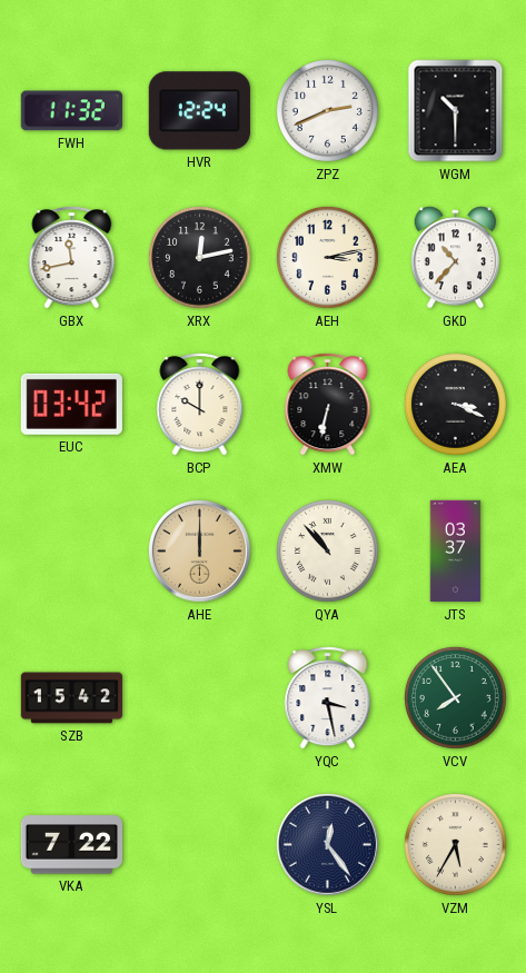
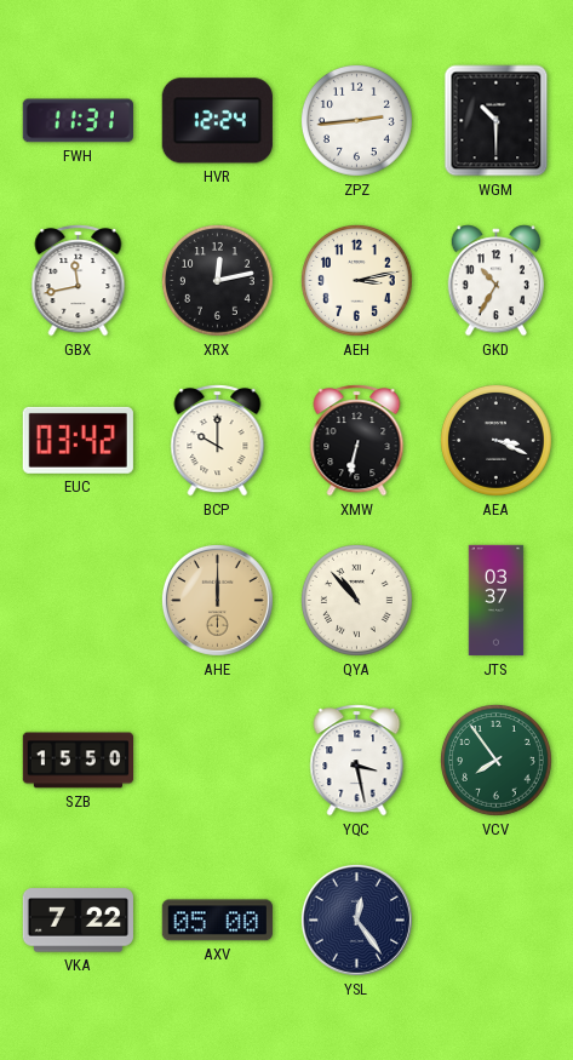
FWH: 11:32 -> 11:31 (78, 121)
ZPZ: 2:41 -> 2:44 (356, 120)
GKD: 10:37 -> 10:35 (497, 281)
SZB: 15:42 -> 15:50 (78, 761)
AXV: none -> 05:00 (217, 921)
VZM: 5:35 -> none (455, 844)
